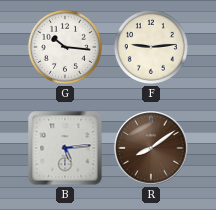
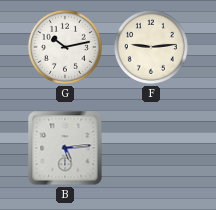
G: 10:16 -> 10:13 (65, 47)
R: 8:09 -> none (151, 148)
